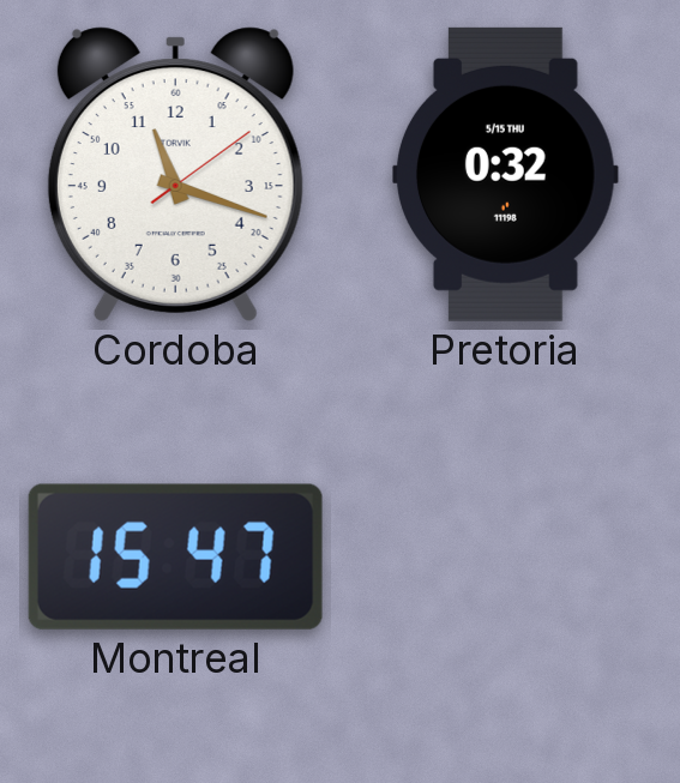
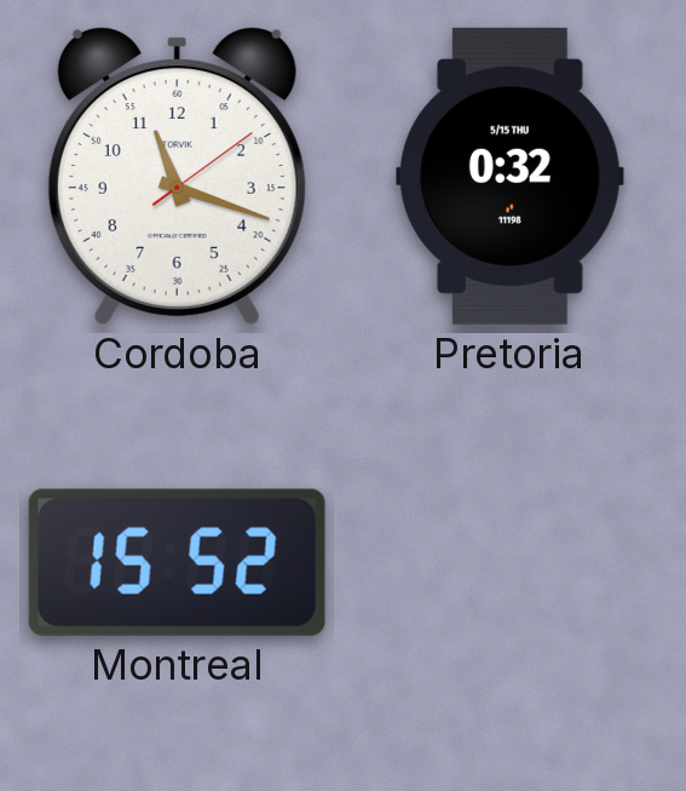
Montreal: 15:47 -> 15:52 (177, 562)
